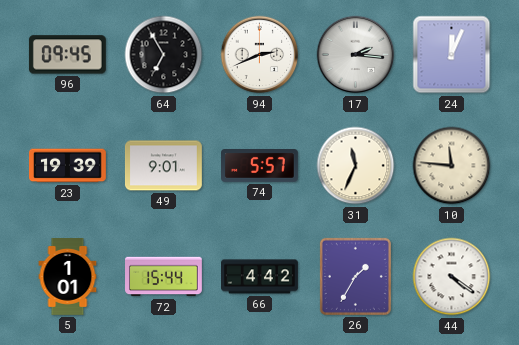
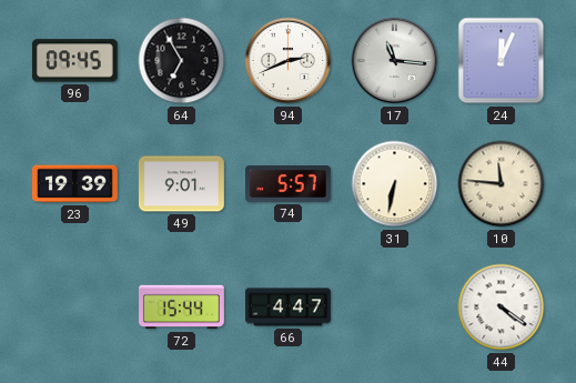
17: 2:16 -> 11:16 (395, 61)
31: 11:34 -> 6:32 (395, 184)
5: 1:01 -> none (68, 277)
66: 4:42 -> 4:47 (289, 308)
26: 1:35 -> none (355, 276)
